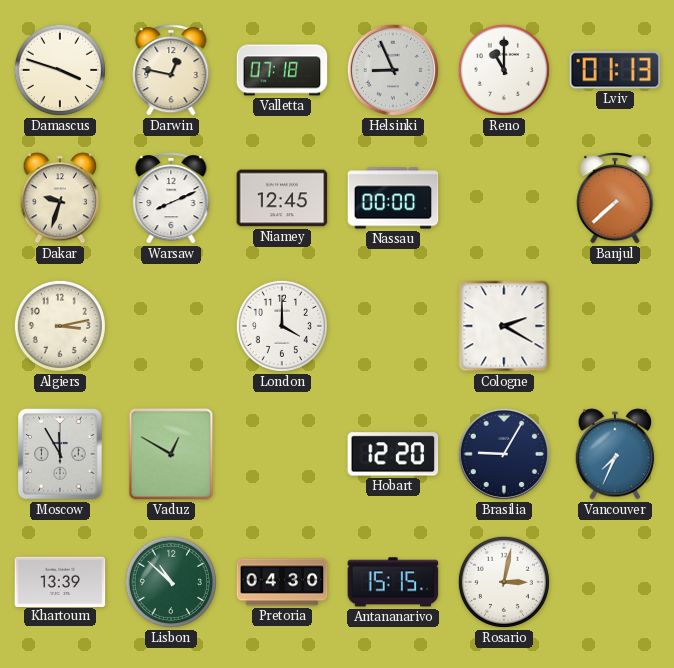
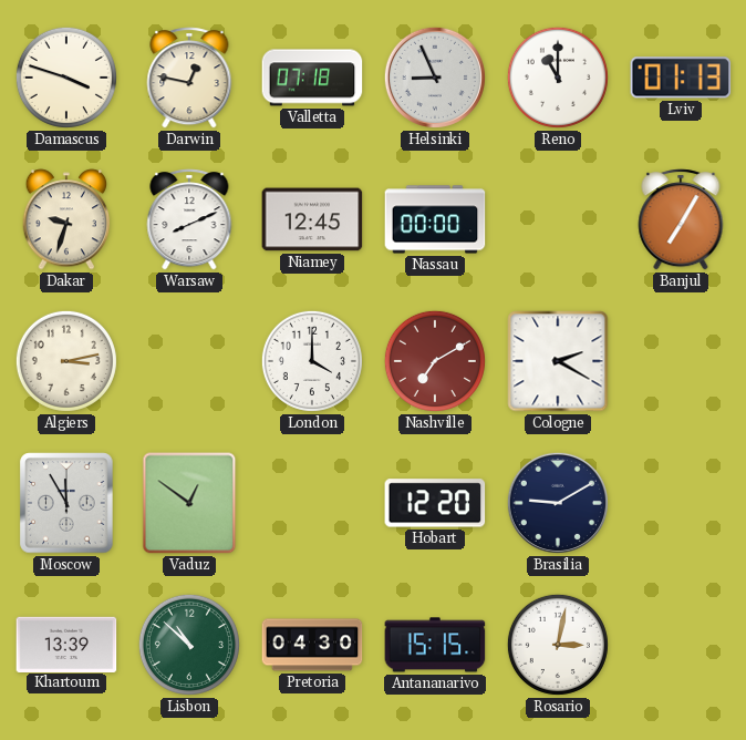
Banjul: 7:38 -> 7:05 (681, 219)
Nashville: none -> 7:10 (435, 361)
Vaduz: 12:50 -> 12:51 (189, 503)
Brasilia: 9:05 -> 9:10 (558, 503)
Vancouver: 7:34 -> none (615, 454)
